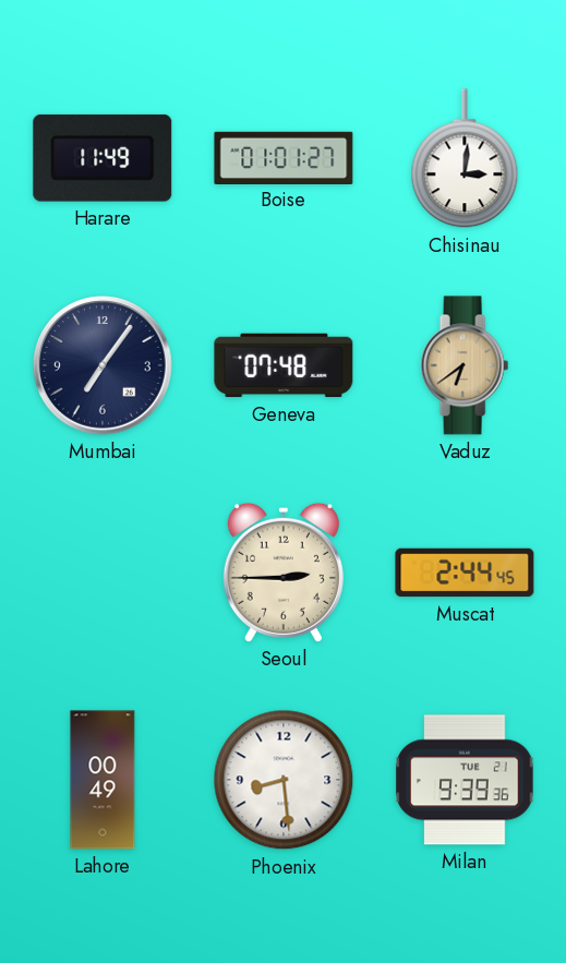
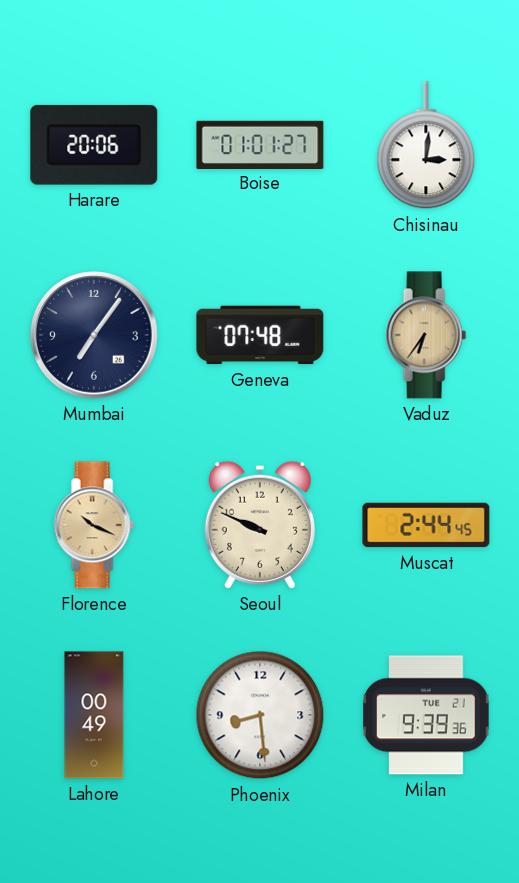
Harare: 11:49 -> 20:06 (94, 145)
Vaduz: 6:39 -> 6:36 (426, 335)
Florence: none -> 10:19 (94, 525)
Seoul: 2:45 -> 9:49 (260, 525)
